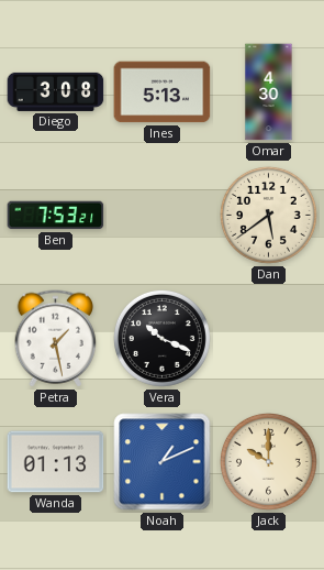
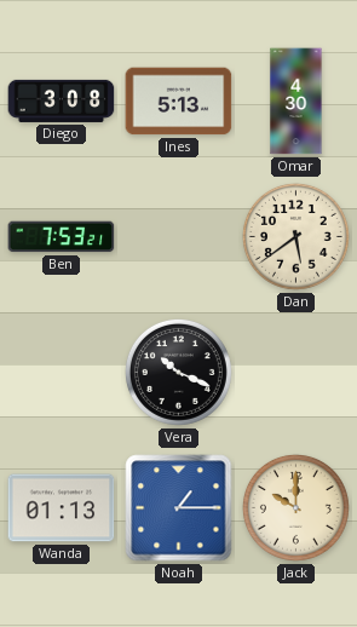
Petra: 1:28 -> none (56, 339)
Noah: 1:11 -> 1:15 (179, 508)
